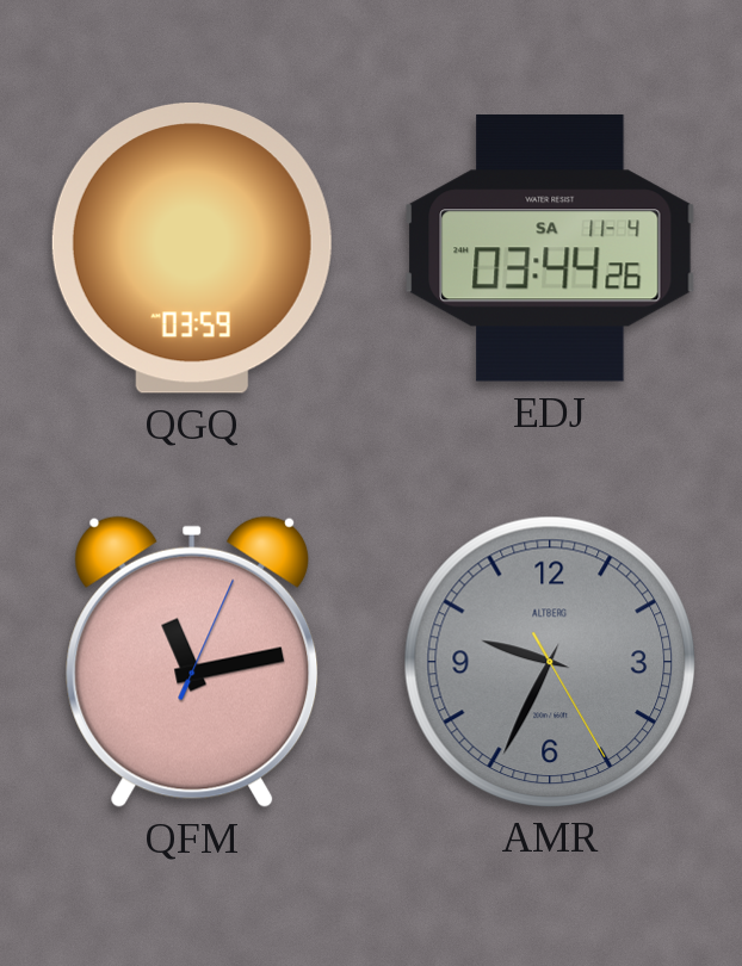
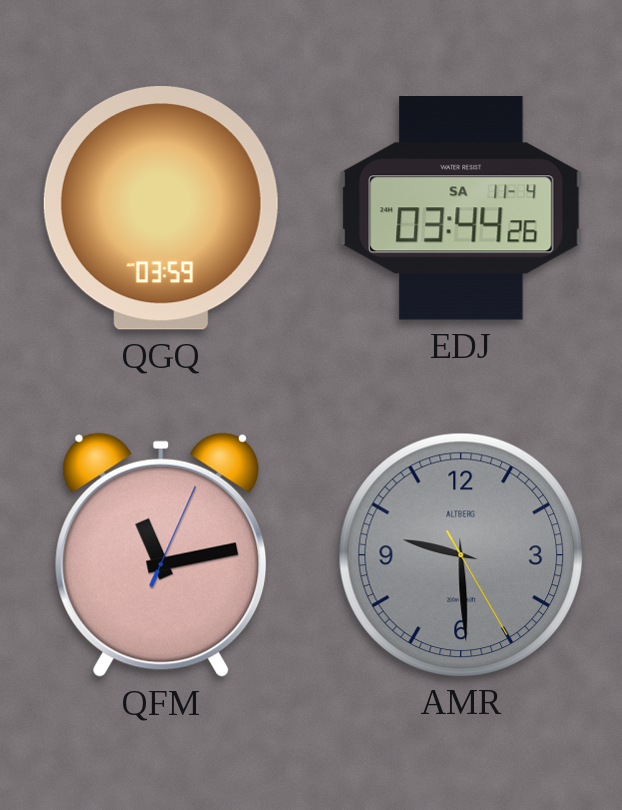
AMR: 9:34 -> 9:29 (460, 554)
